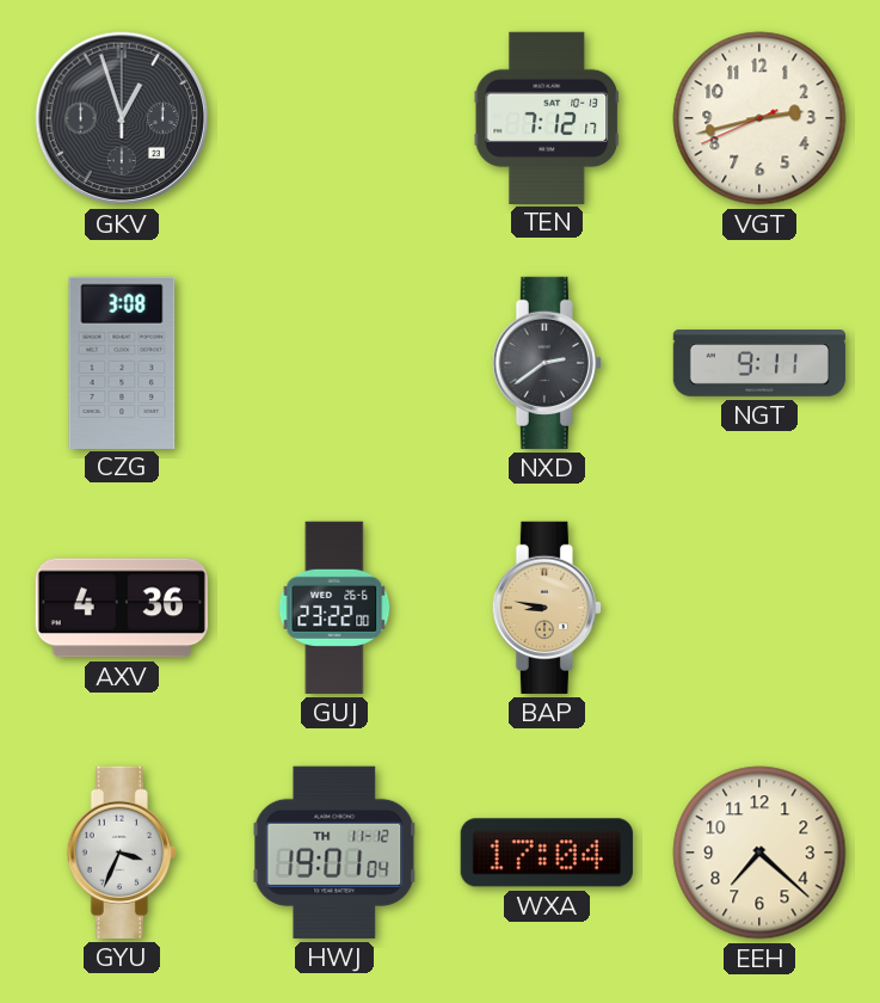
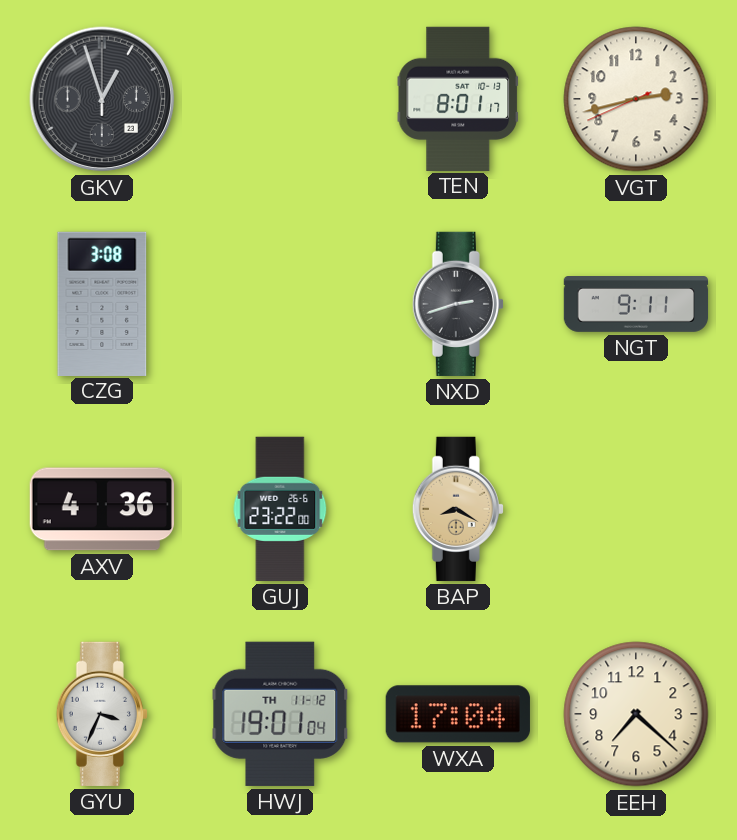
TEN: 7:12 -> 8:01 (458, 98)
NXD: 2:39 -> 2:42 (458, 304)
BAP: 8:47 -> 8:20 (458, 509)
